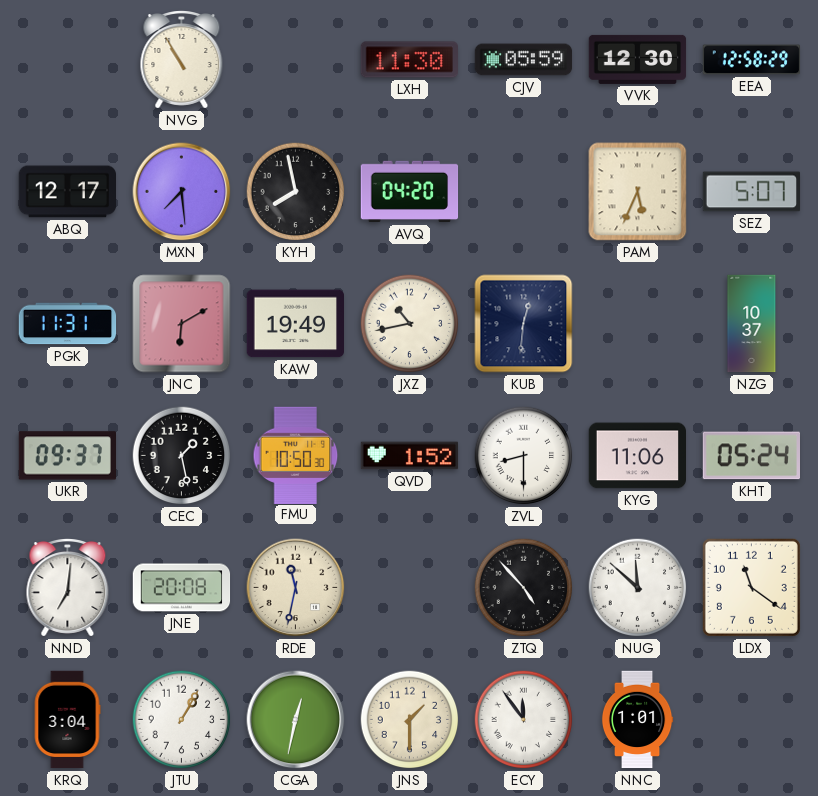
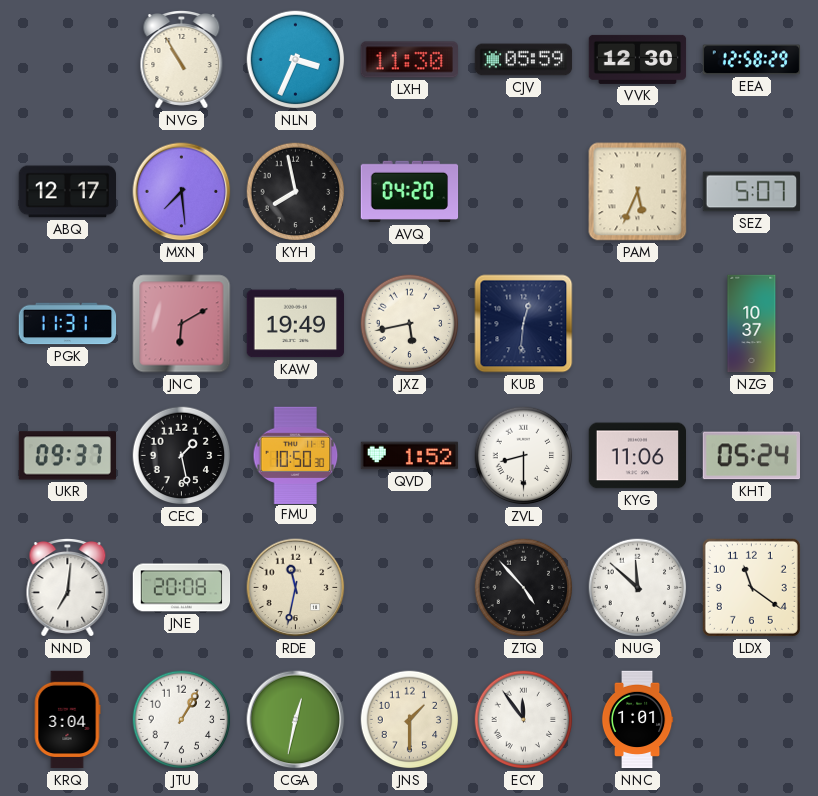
NLN: none -> 3:34 (296, 60)
JXZ: 10:43 -> 5:43 (410, 324)
